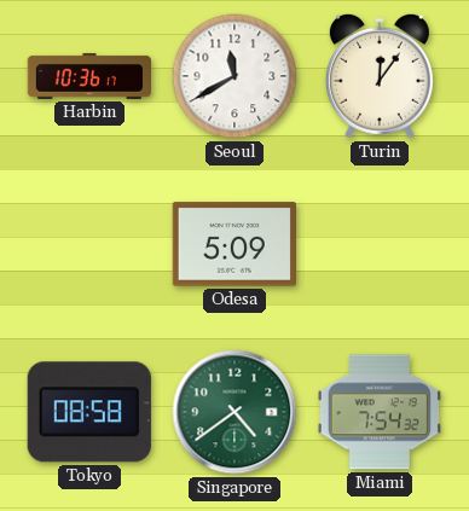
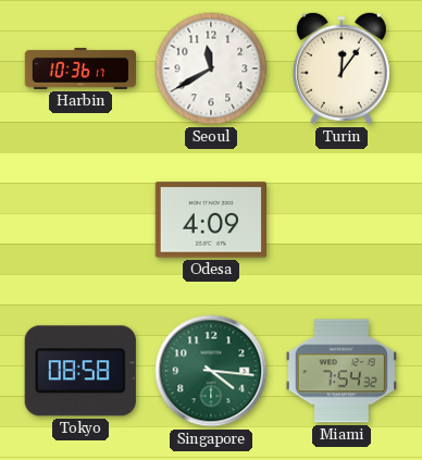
Odesa: 5:09 -> 4:09 (210, 220)
Singapore: 4:39 -> 4:16 (211, 371)
